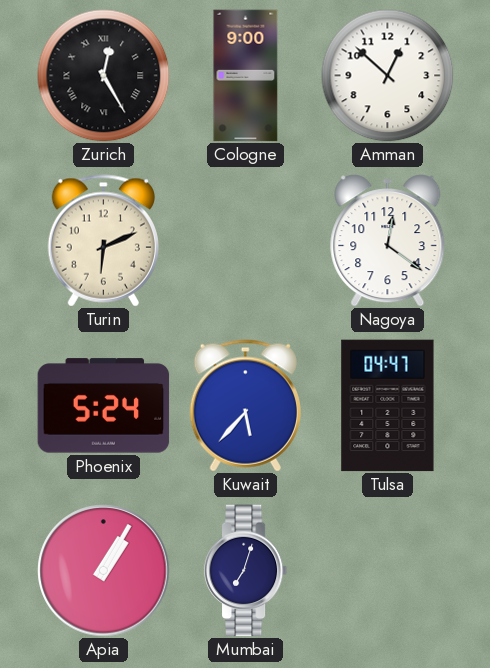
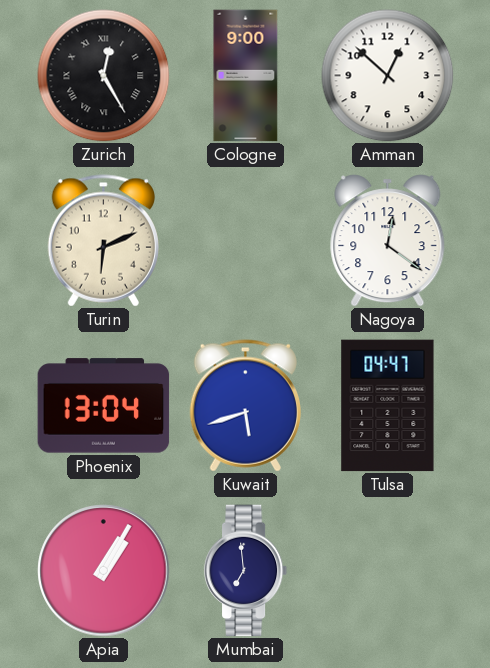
Phoenix: 5:24 -> 13:04 (104, 406)
Kuwait: 5:37 -> 5:42 (245, 406)
Mumbai: 7:03 -> 6:59 (246, 571)
